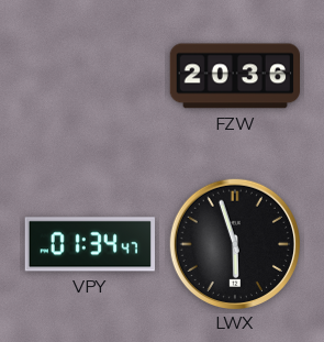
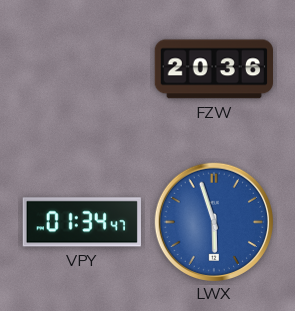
LWX dial: black -> blue (213, 221)
